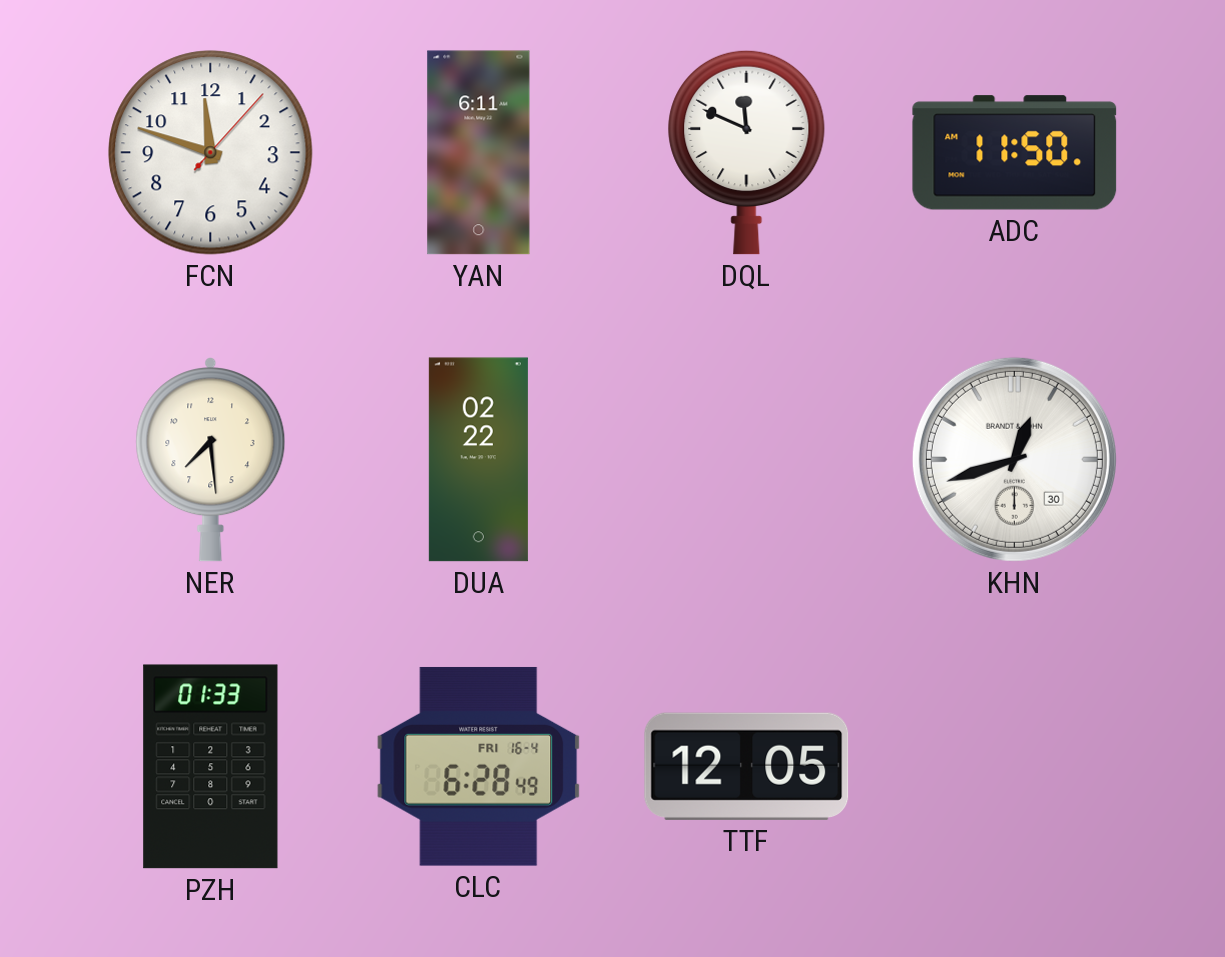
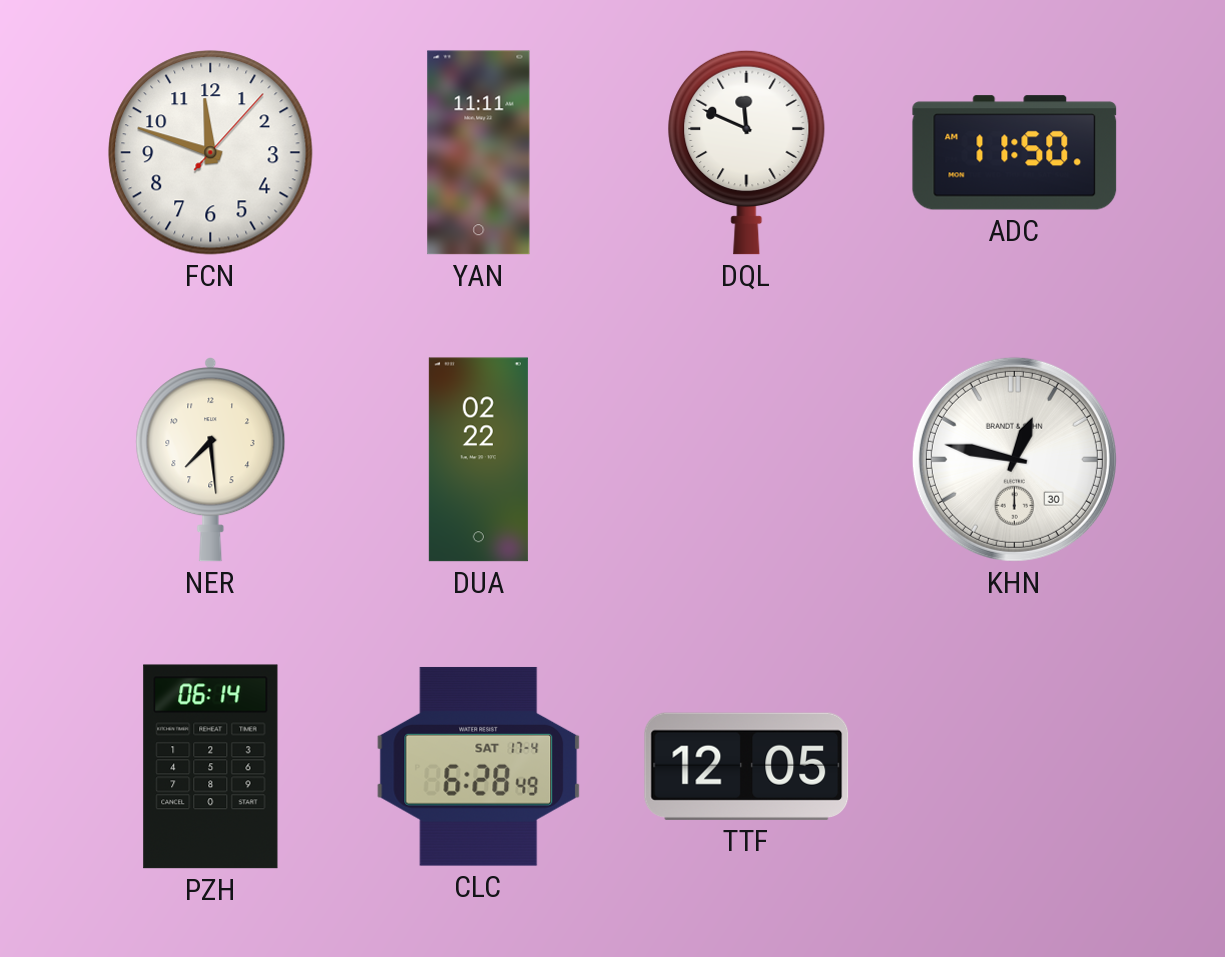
YAN: 6:11 -> 11:11 (479, 153)
KHN: 12:42 -> 12:47 (1014, 459)
PZH: 01:33 -> 06:14 (211, 767)
CLC date: FRI 16-4 -> SAT 17-4 (479, 766)
